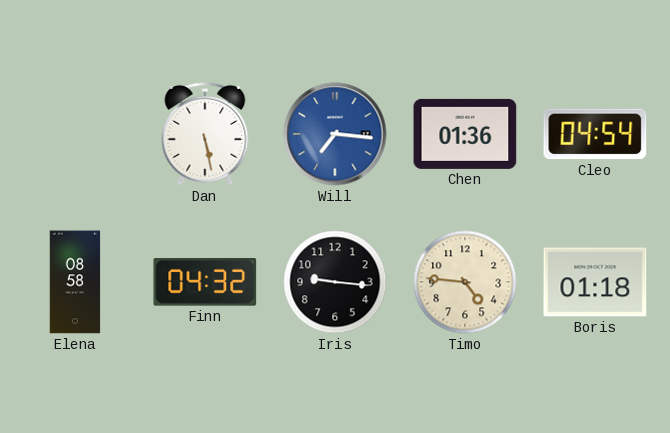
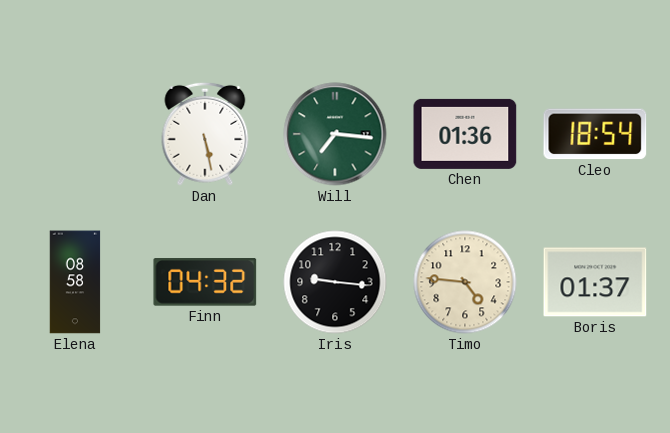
Will dial: blue -> green (335, 134)
Cleo: 04:54 -> 18:54 (595, 134)
Boris: 01:18 -> 01:37 (595, 282)
